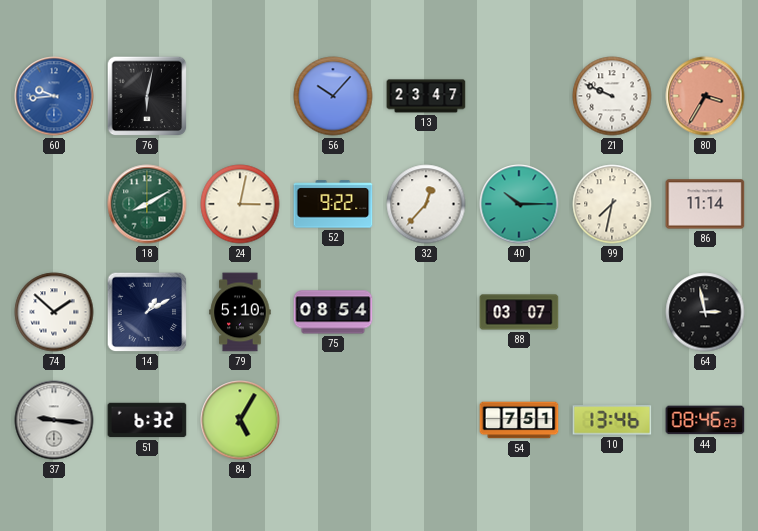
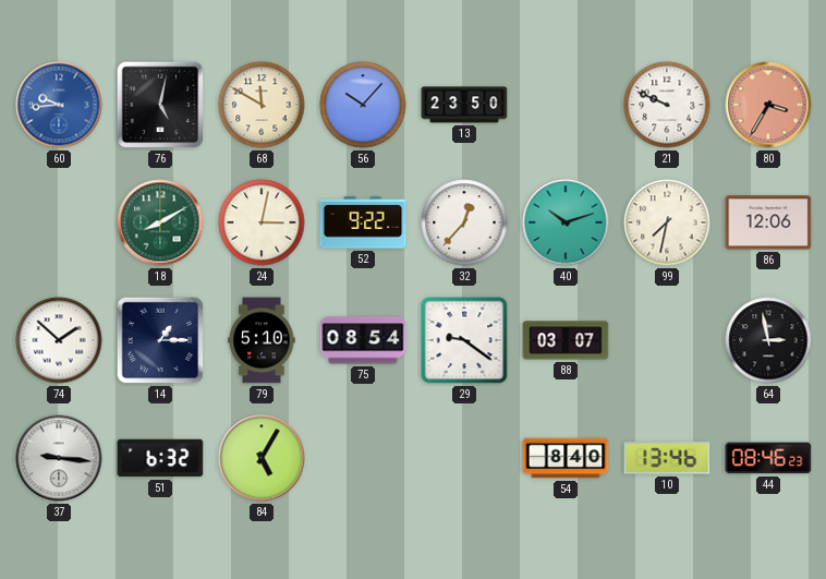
76: 6:02 -> 5:02 (160, 105)
68: none -> 11:50 (262, 105)
13: 23:47 -> 23:50 (464, 105)
40: 10:15 -> 10:12 (566, 222)
86: 11:14 -> 12:06 (768, 222)
14: 1:10 -> 1:15 (160, 340)
29: none -> 9:21 (464, 340)
54: 7:51 -> 8:40 (566, 458)
